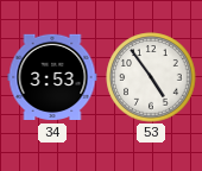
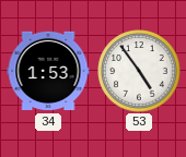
34: 3:53 -> 1:53 (48, 71)
